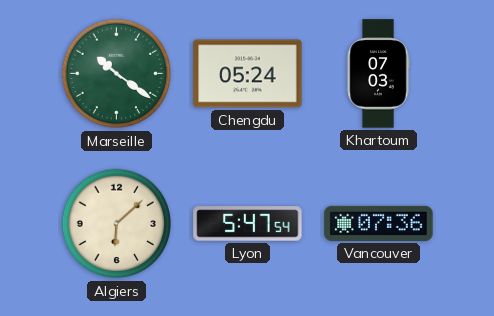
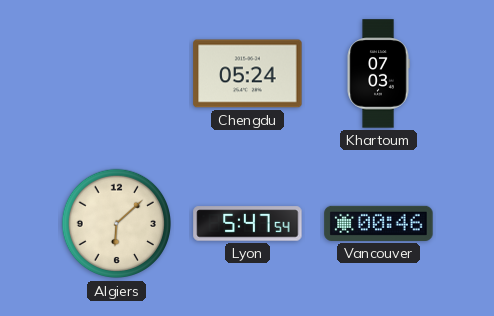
Marseille: 10:21 -> none (117, 74)
Vancouver: 07:36 -> 00:46 (379, 223)
